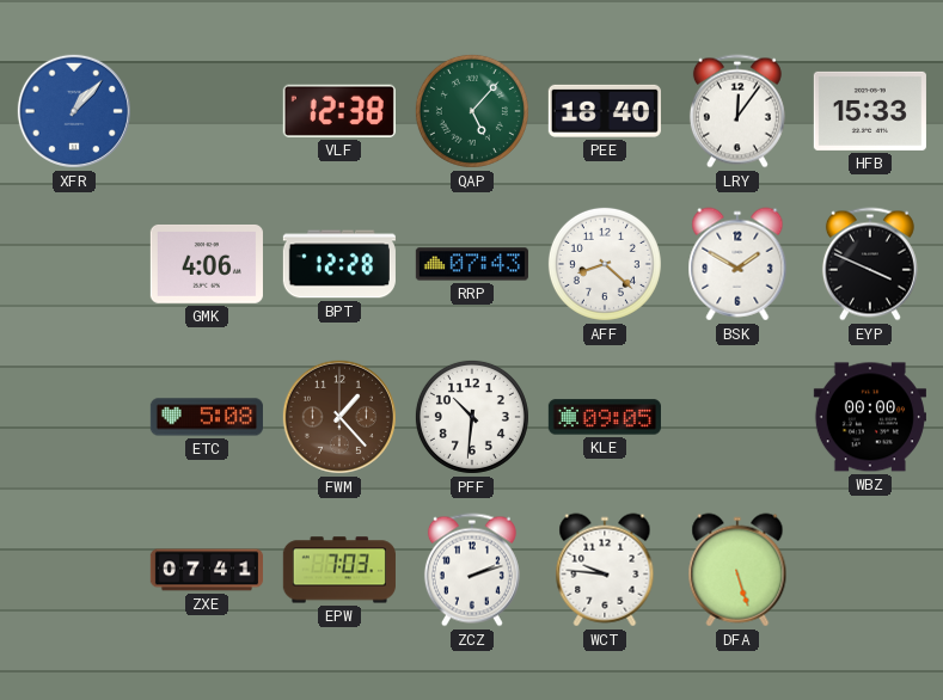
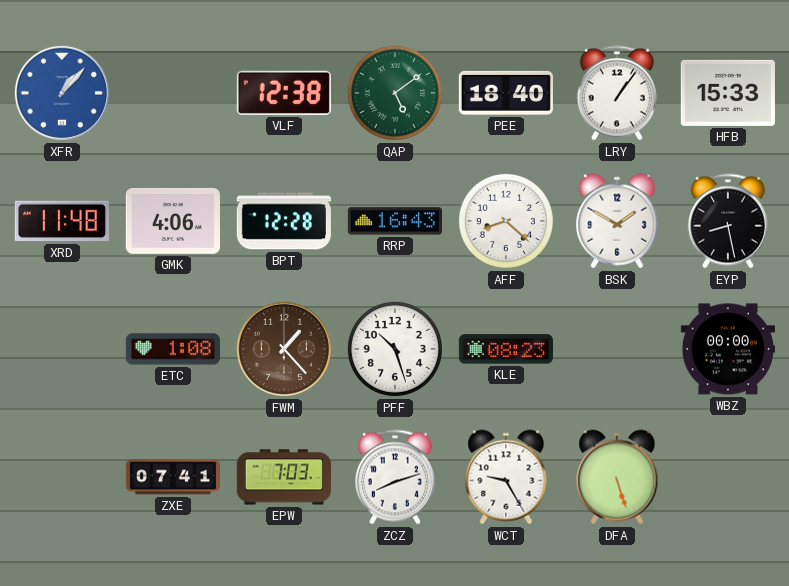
QAP: 5:07 -> 5:09 (395, 93)
LRY: 12:06 -> 1:06 (617, 93)
XRD: none -> 11:48 (62, 221)
RRP: 07:43 -> 16:43 (395, 221)
EYP: 3:49 -> 8:28 (728, 221)
ETC: 5:08 -> 1:08 (173, 349)
PFF: 10:31 -> 10:27 (395, 349)
KLE: 09:05 -> 08:23 (506, 349)
ZCZ: 2:12 -> 8:12 (395, 477)
WCT: 9:46 -> 9:25 (506, 477)
